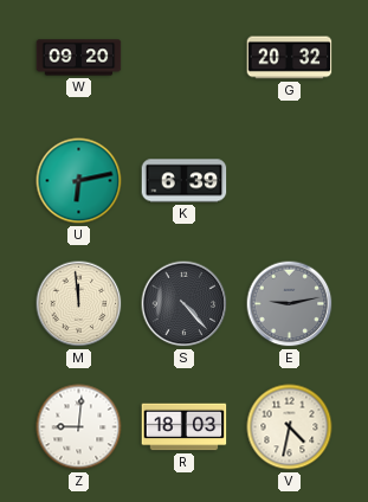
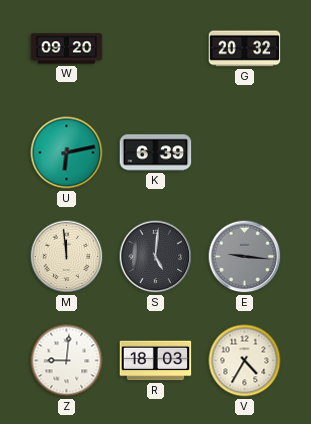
S: 4:23 -> 5:01 (156, 257)
E: 9:13 -> 9:16 (245, 257)
V: 4:32 -> 4:35 (245, 361)
